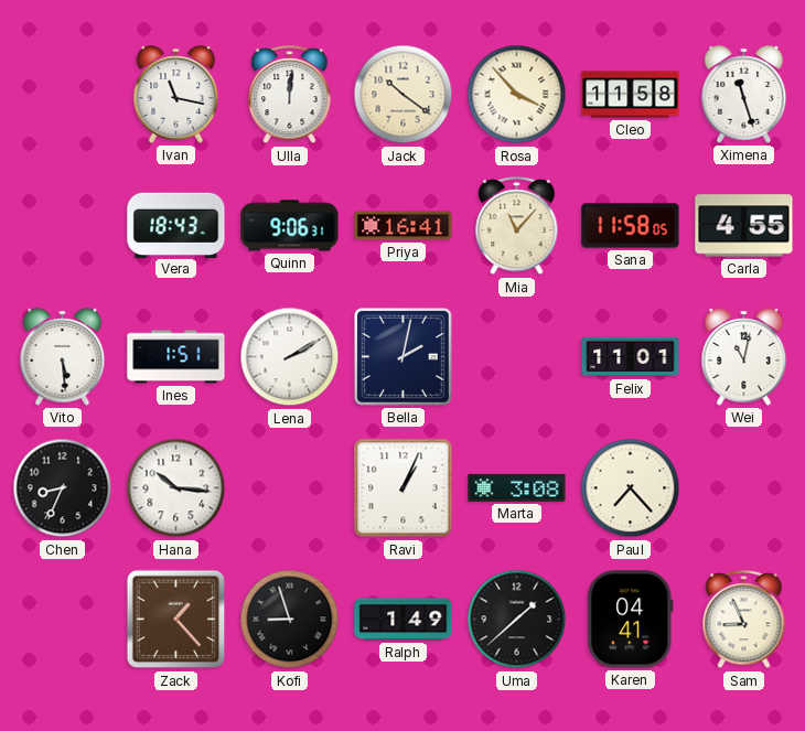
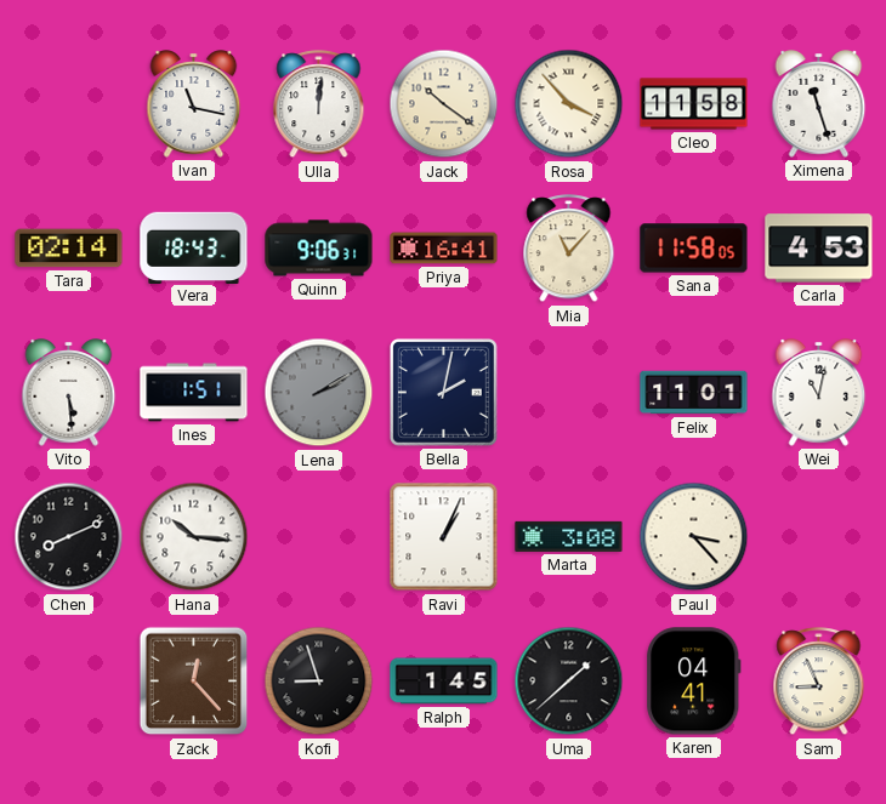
Tara: none -> 02:14 (69, 249)
Carla: 4:55 -> 4:53 (819, 249)
Lena dial: white -> grey (319, 393)
Chen: 8:34 -> 8:11 (69, 537)
Paul: 7:23 -> 3:23 (694, 537)
Zack: 1:23 -> 12:23 (194, 682)
Ralph: 1:49 -> 1:45 (444, 682)
